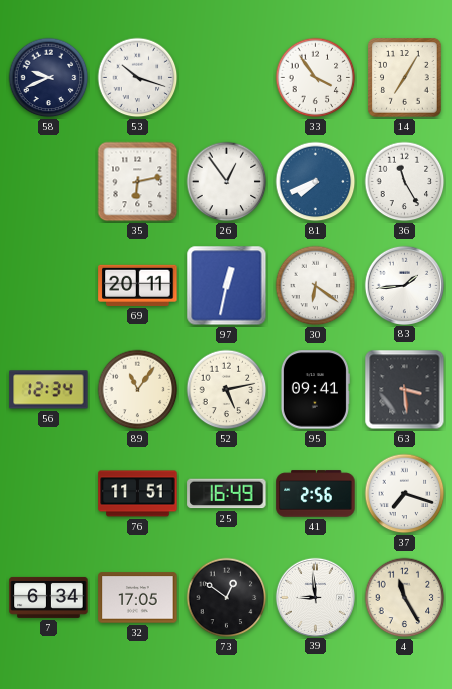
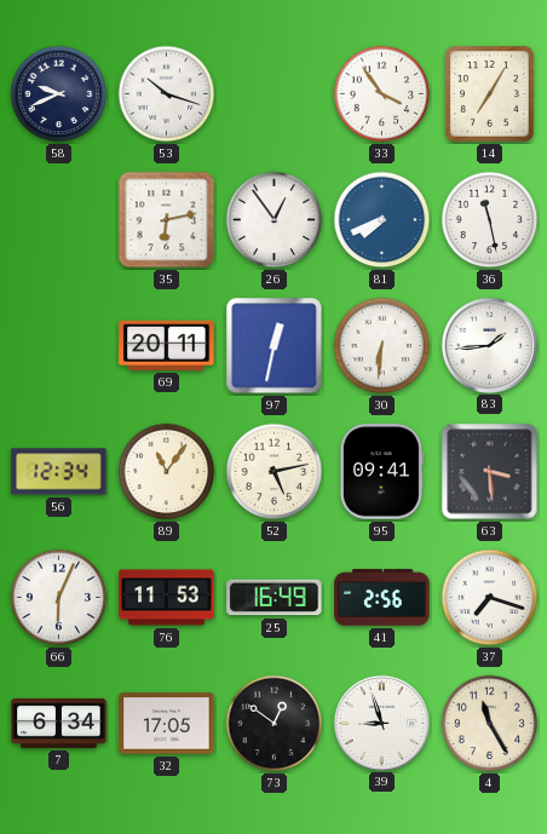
36: 11:25 -> 11:28 (490, 220)
30: 6:21 -> 6:31 (382, 346)
66: none -> 6:04 (59, 598)
76: 11:51 -> 11:53 (167, 598)
39: 8:59 -> 8:57 (381, 723)
